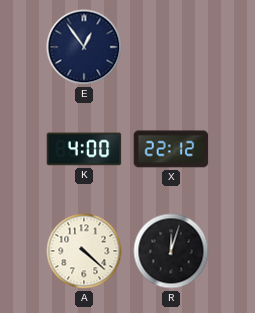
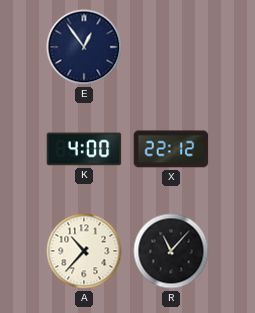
A: 4:22 -> 10:37 (84, 251)
R: 12:03 -> 11:07 (171, 251)
